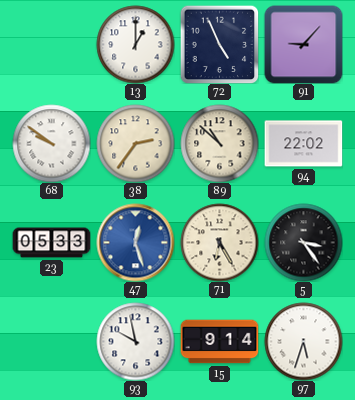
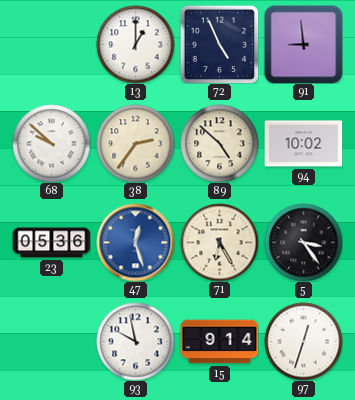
91: 9:07 -> 8:59 (303, 44)
68: 9:51 -> 9:52 (51, 143)
89: 10:52 -> 4:52 (219, 143)
94: 22:02 -> 10:02 (303, 144)
23: 05:33 -> 05:36 (51, 243)
97: 5:33 -> 12:33 (303, 341)
